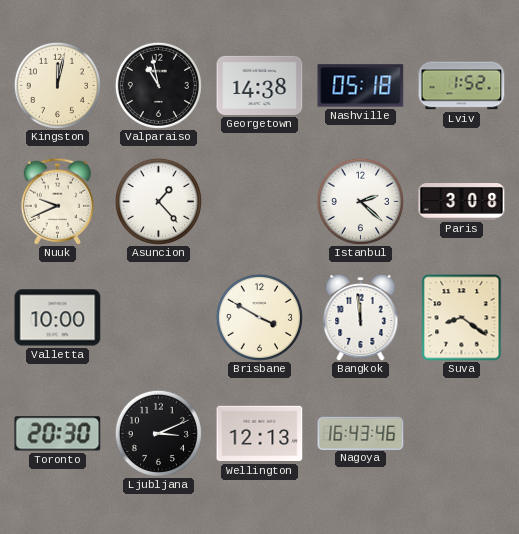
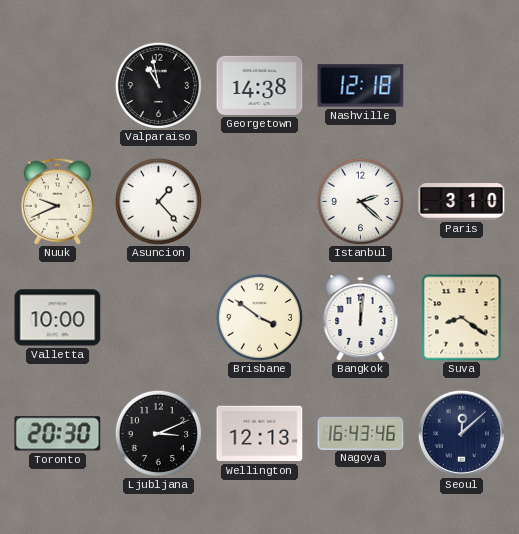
Kingston: 12:02 -> none (57, 85)
Nashville: 05:18 -> 12:18 (361, 86)
Lviv: 1:52 -> none (462, 86)
Paris: 3:08 -> 3:10 (462, 202)
Brisbane: 3:50 -> 3:51 (259, 317)
Bangkok: 11:59 -> 12:01 (361, 317)
Seoul: none -> 12:08 (461, 433)
